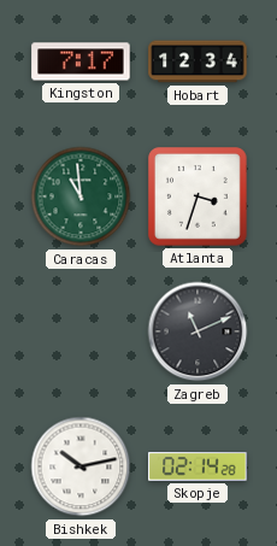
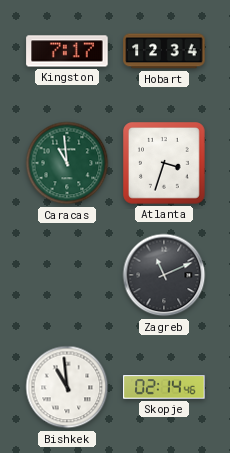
Bishkek: 10:13 -> 10:59 (67, 387)
Skopje: 02:14:28 -> 02:14:46 (164, 387)
